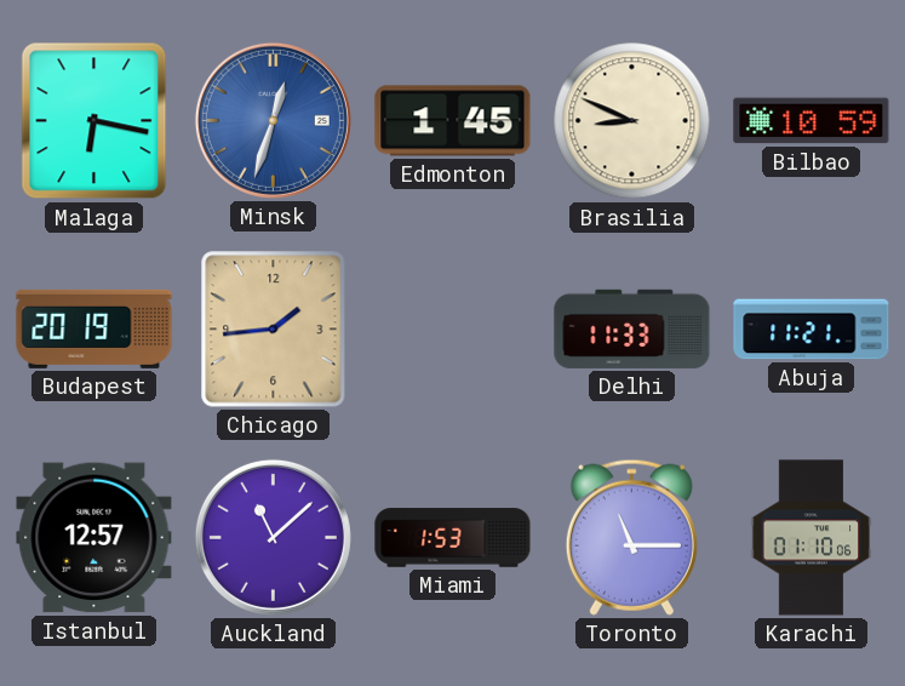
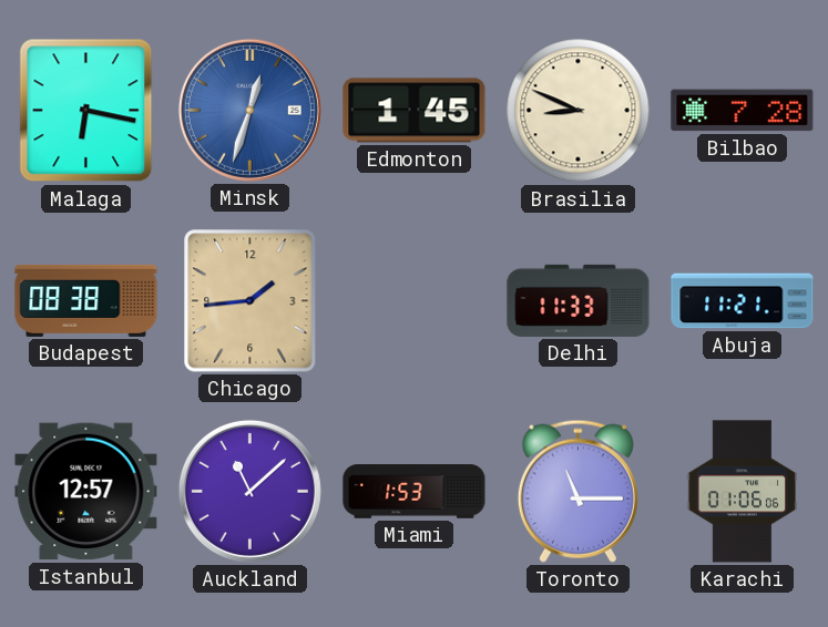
Bilbao: 10:59 -> 7:28 (743, 111)
Budapest: 20:19 -> 08:38 (86, 300)
Karachi: 01:10 -> 01:06 (743, 492)
